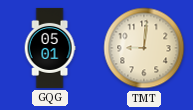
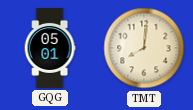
TMT: 9:01 -> 8:01 (144, 48)
